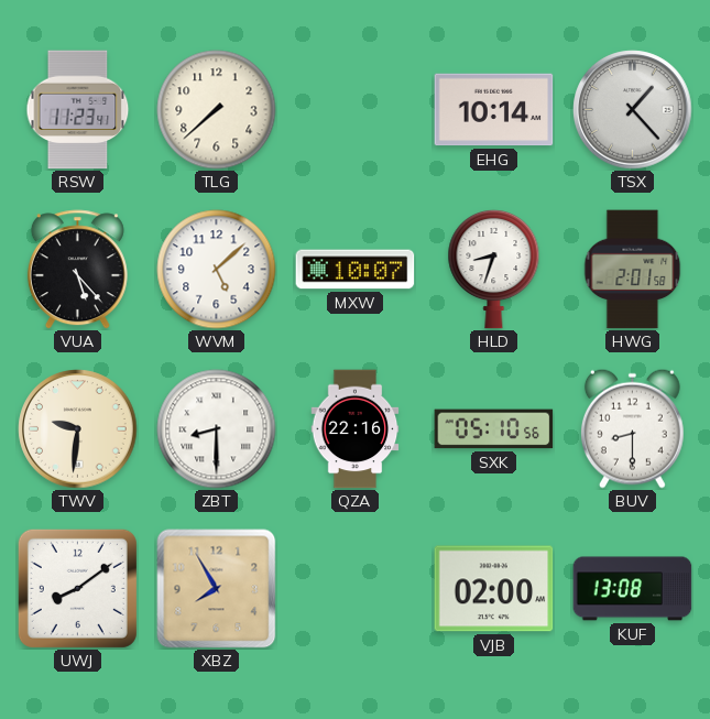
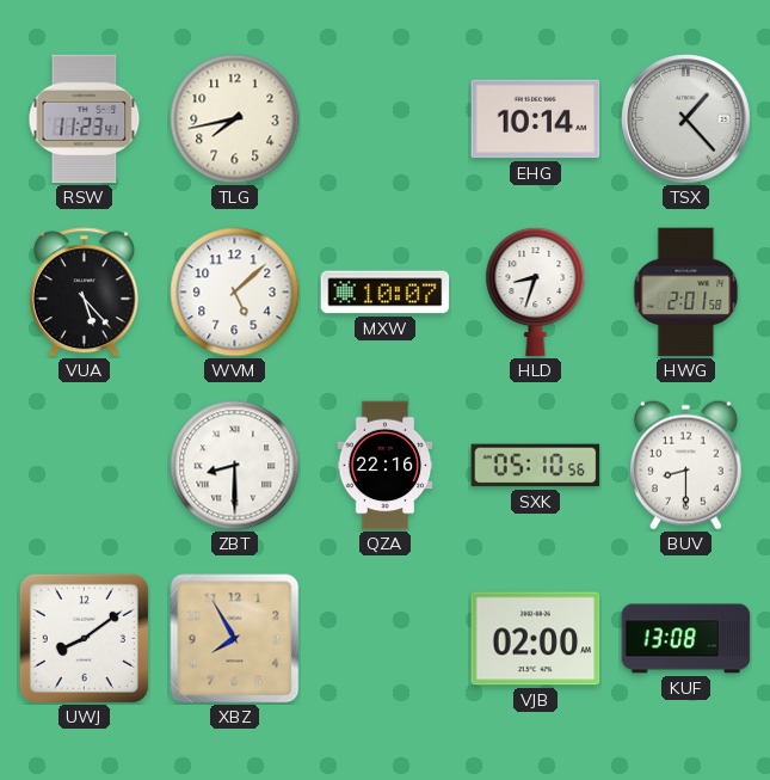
TLG: 7:38 -> 7:43 (235, 119)
TWV: 9:31 -> none (78, 429)
